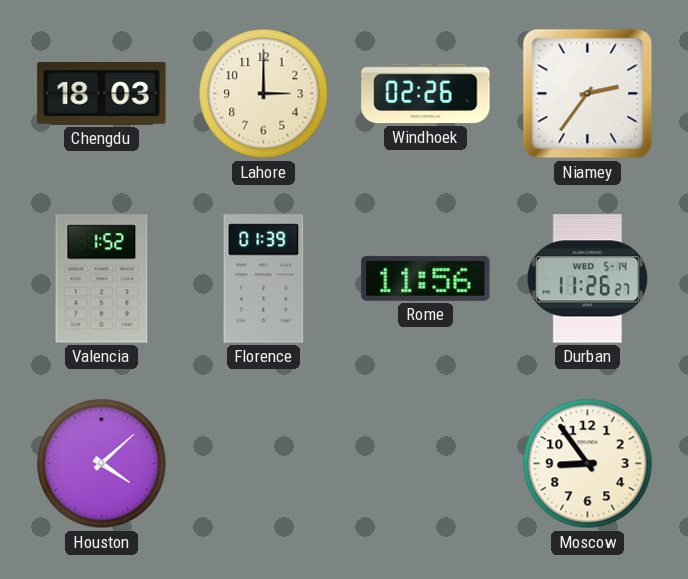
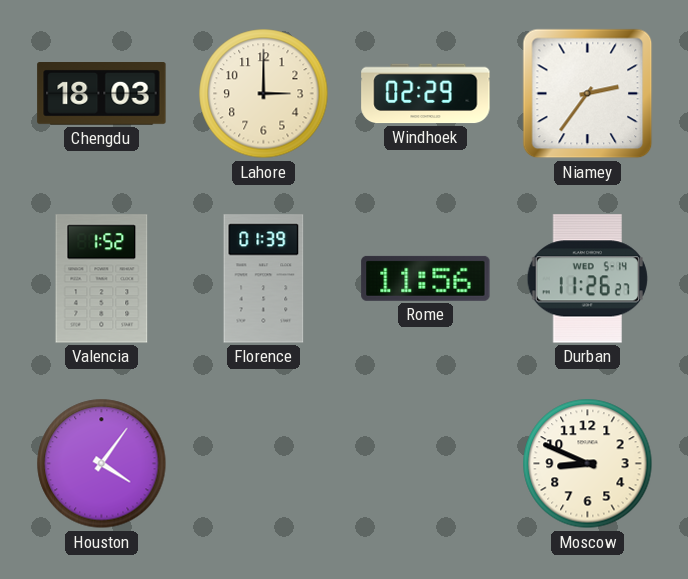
Windhoek: 02:26 -> 02:29 (426, 94)
Houston: 4:08 -> 4:06 (102, 464)
Moscow: 8:54 -> 8:49 (588, 464)
